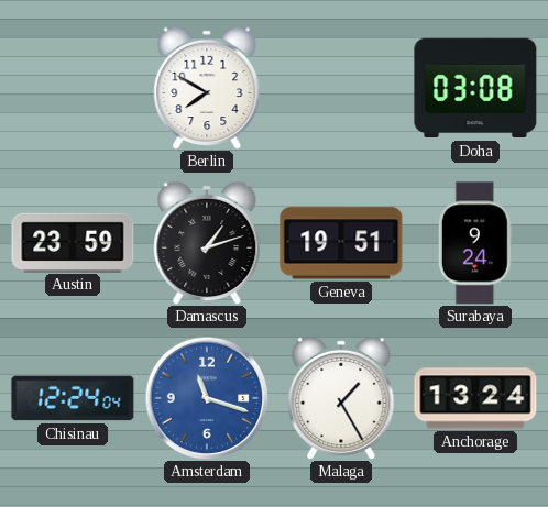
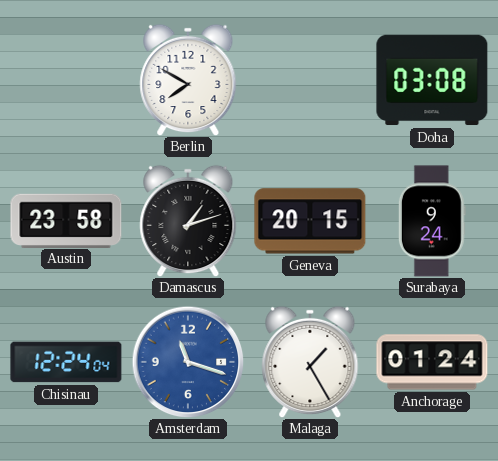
Austin: 23:59 -> 23:58 (66, 220)
Geneva: 19:51 -> 20:15 (310, 221)
Anchorage: 13:24 -> 01:24 (432, 362)
